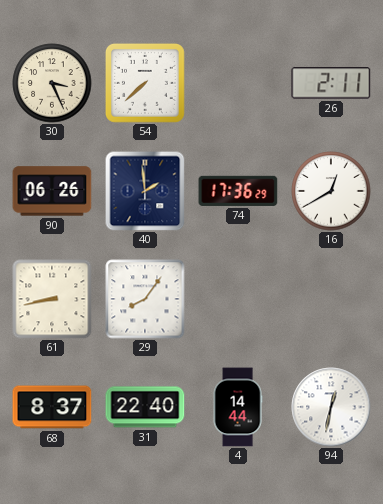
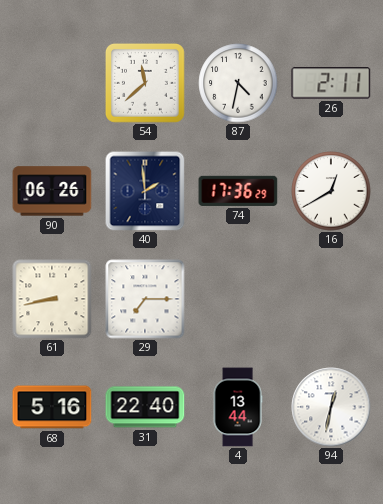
30: 3:26 -> none (52, 83)
54: 7:38 -> 11:38 (145, 83)
87: none -> 4:32 (238, 83)
29: 8:06 -> 7:15 (145, 299)
68: 8:37 -> 5:16 (52, 407)
4: 14:44 -> 13:44 (238, 407)
